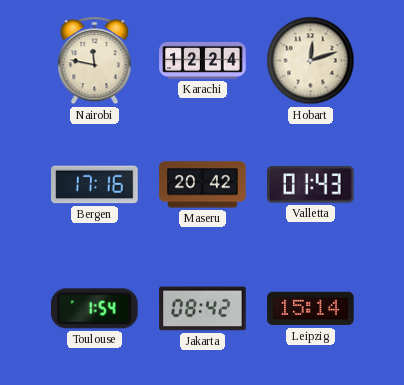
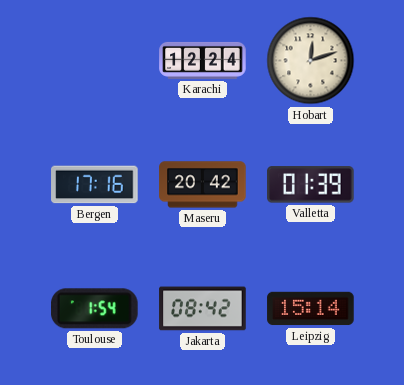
Nairobi: 11:47 -> none (95, 61)
Valletta: 01:43 -> 01:39 (311, 185)
